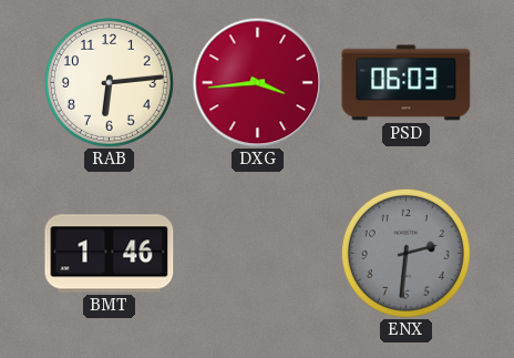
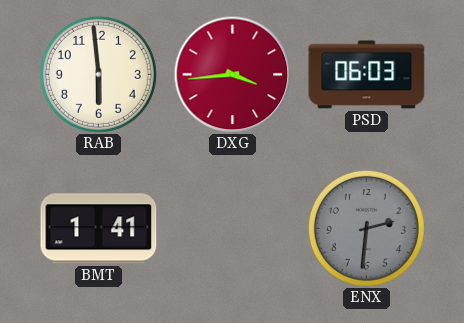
RAB: 6:14 -> 5:59 (98, 74)
BMT: 1:46 -> 1:41 (99, 229)
